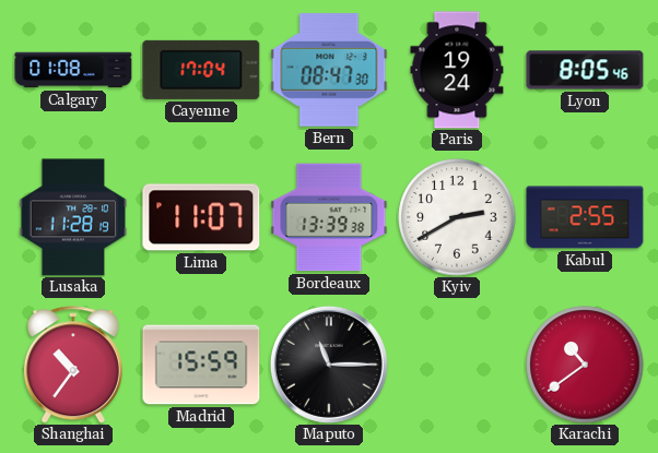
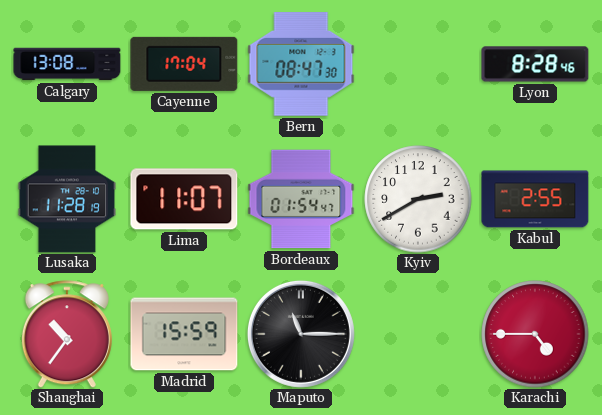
Calgary: 01:08 -> 13:08 (67, 64)
Paris: 19:24 -> none (457, 70)
Lyon: 8:05 -> 8:28 (535, 64)
Bordeaux: 13:39 -> 01:54 (301, 199)
Karachi: 10:39 -> 4:45 (535, 334)
